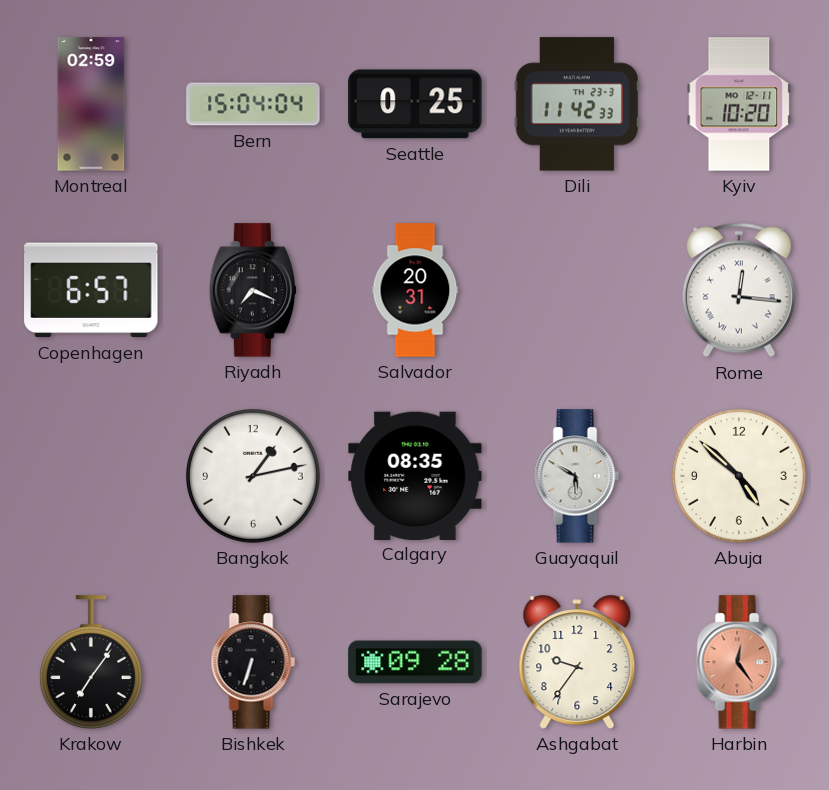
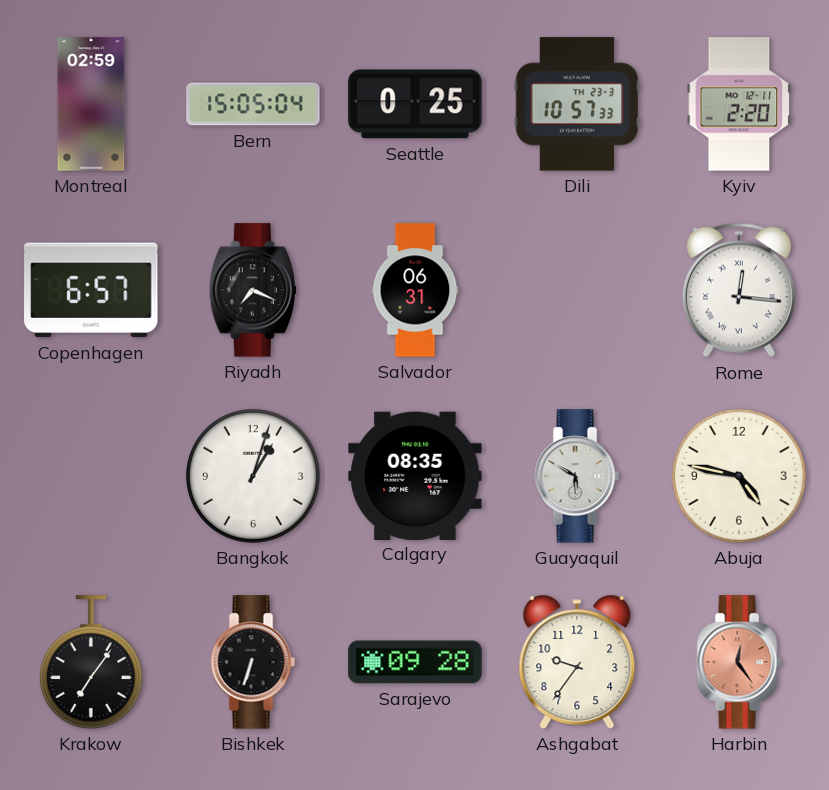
Bern: 15:04 -> 15:05 (253, 104)
Dili: 11:42 -> 10:57 (577, 104)
Kyiv: 10:20 -> 2:20 (739, 104)
Salvador: 20:31 -> 06:31 (415, 290)
Bangkok: 1:13 -> 1:03 (253, 476)
Abuja: 4:52 -> 4:47 (739, 476)
